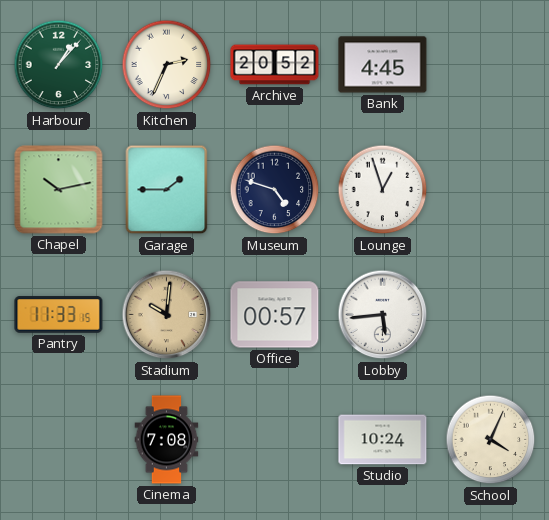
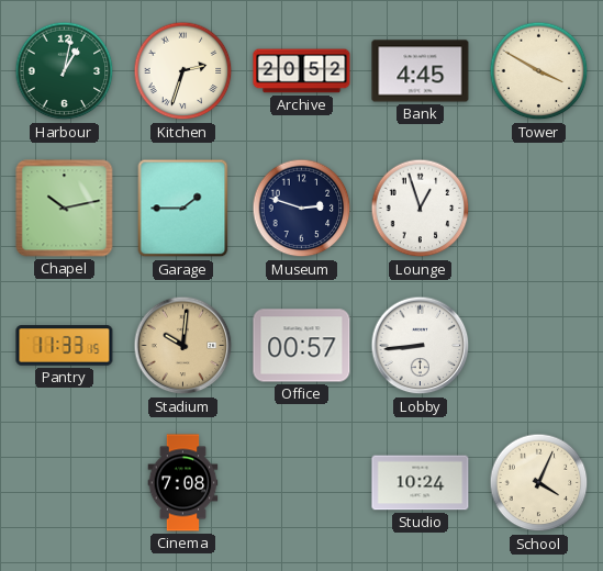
Harbour: 1:07 -> 1:02 (65, 71)
Kitchen: 2:34 -> 2:33 (183, 71)
Tower: none -> 3:50 (539, 71)
Museum: 4:48 -> 2:48 (302, 209)
Lobby: 5:44 -> 8:44 (421, 346)
